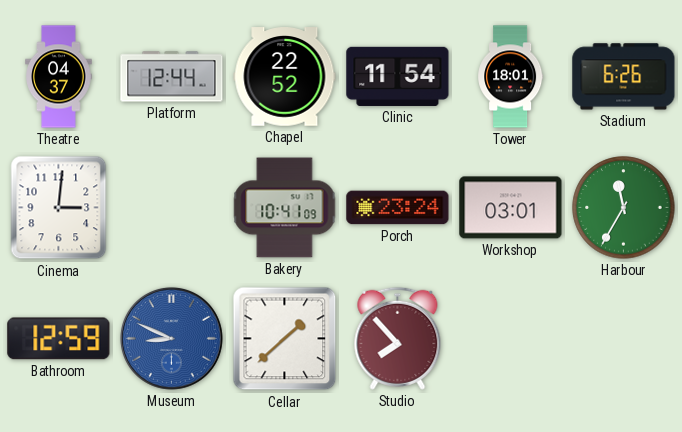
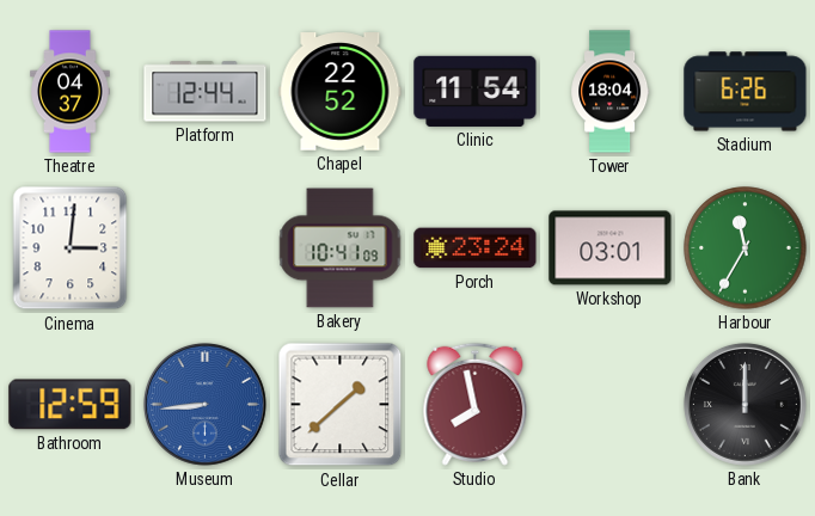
Tower: 18:01 -> 18:04 (611, 92)
Museum: 8:49 -> 8:44 (204, 404)
Studio: 7:53 -> 7:58 (476, 404)
Bank: none -> 12:00 (744, 404)
